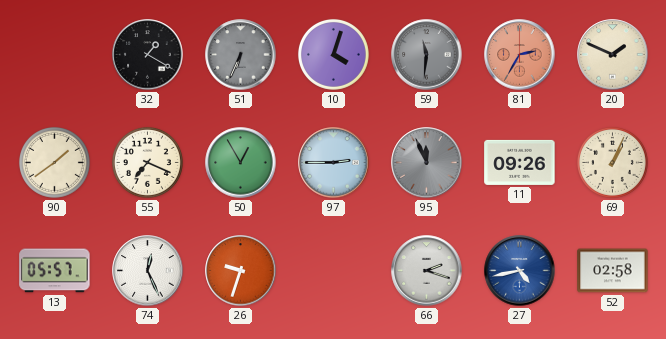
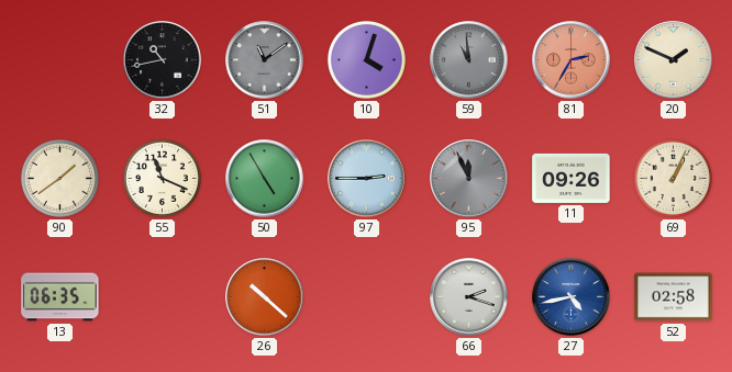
32: 1:20 -> 10:43 (163, 60)
51: 6:34 -> 11:09 (265, 60)
59: 11:31 -> 10:59 (469, 60)
55: 7:19 -> 11:19 (162, 178)
50: 12:55 -> 4:55 (265, 179)
13: 05:57 -> 06:35 (60, 297)
74: 12:26 -> none (148, 271)
26: 9:33 -> 10:22 (265, 297)
